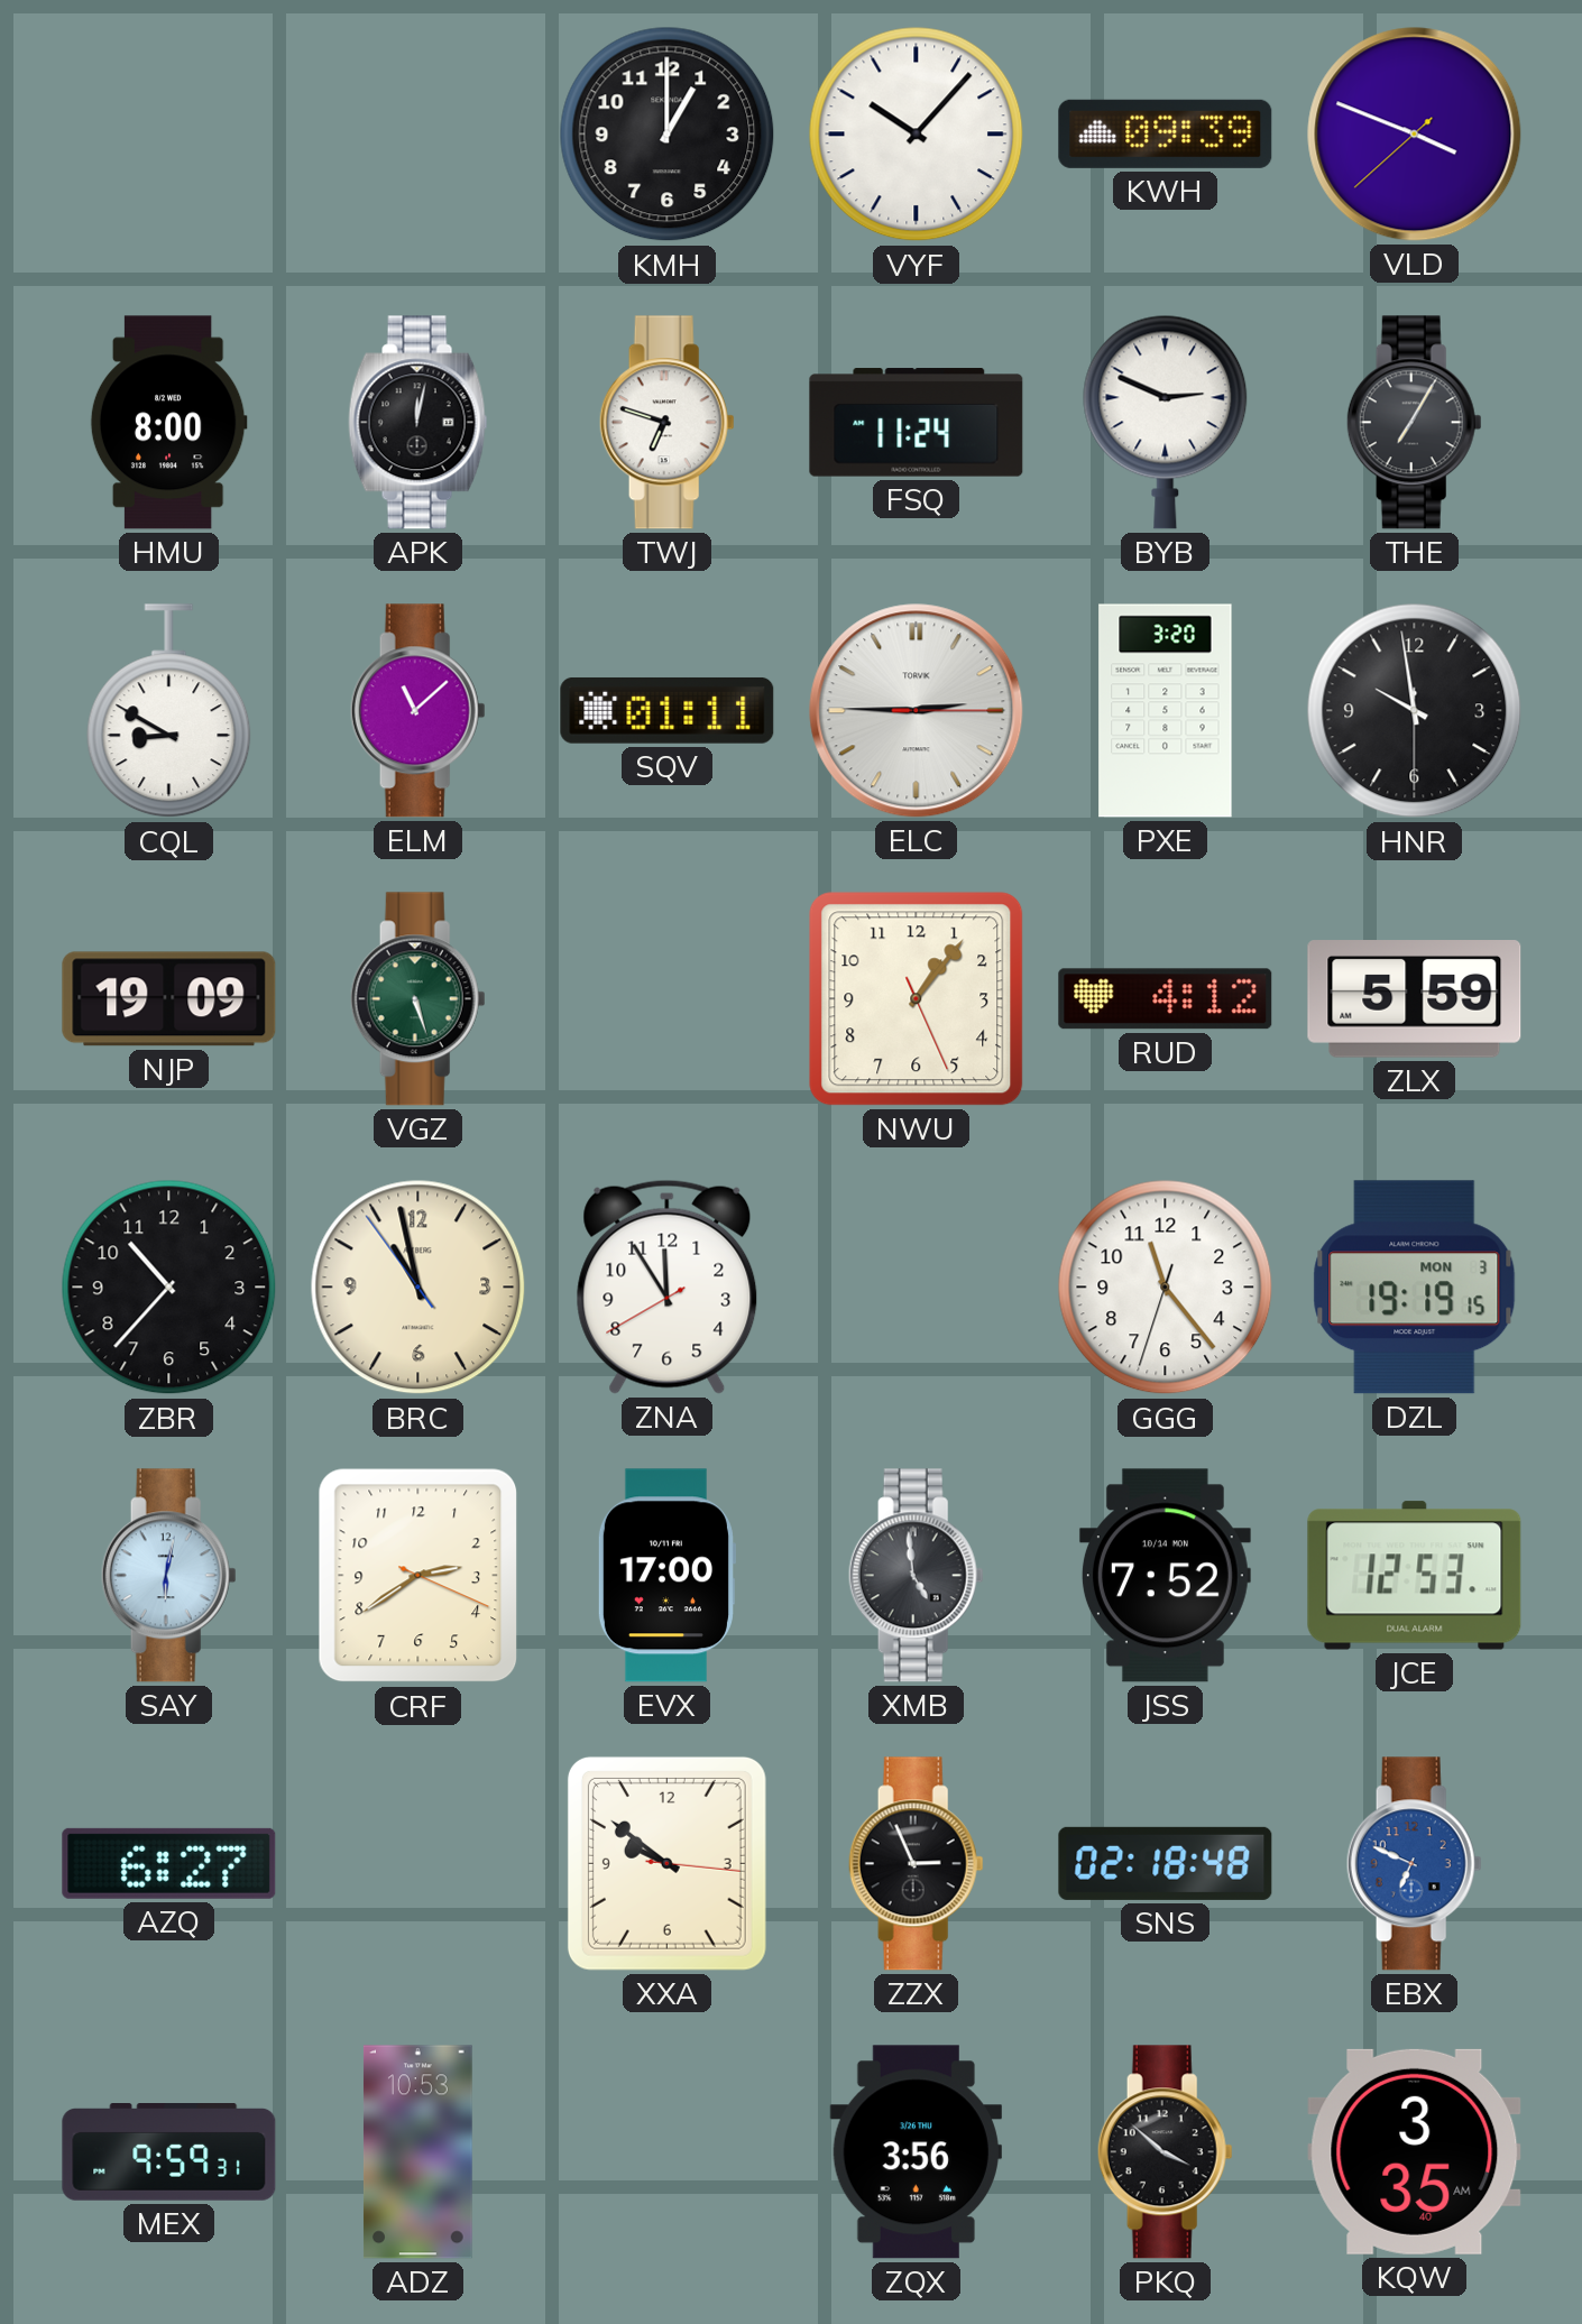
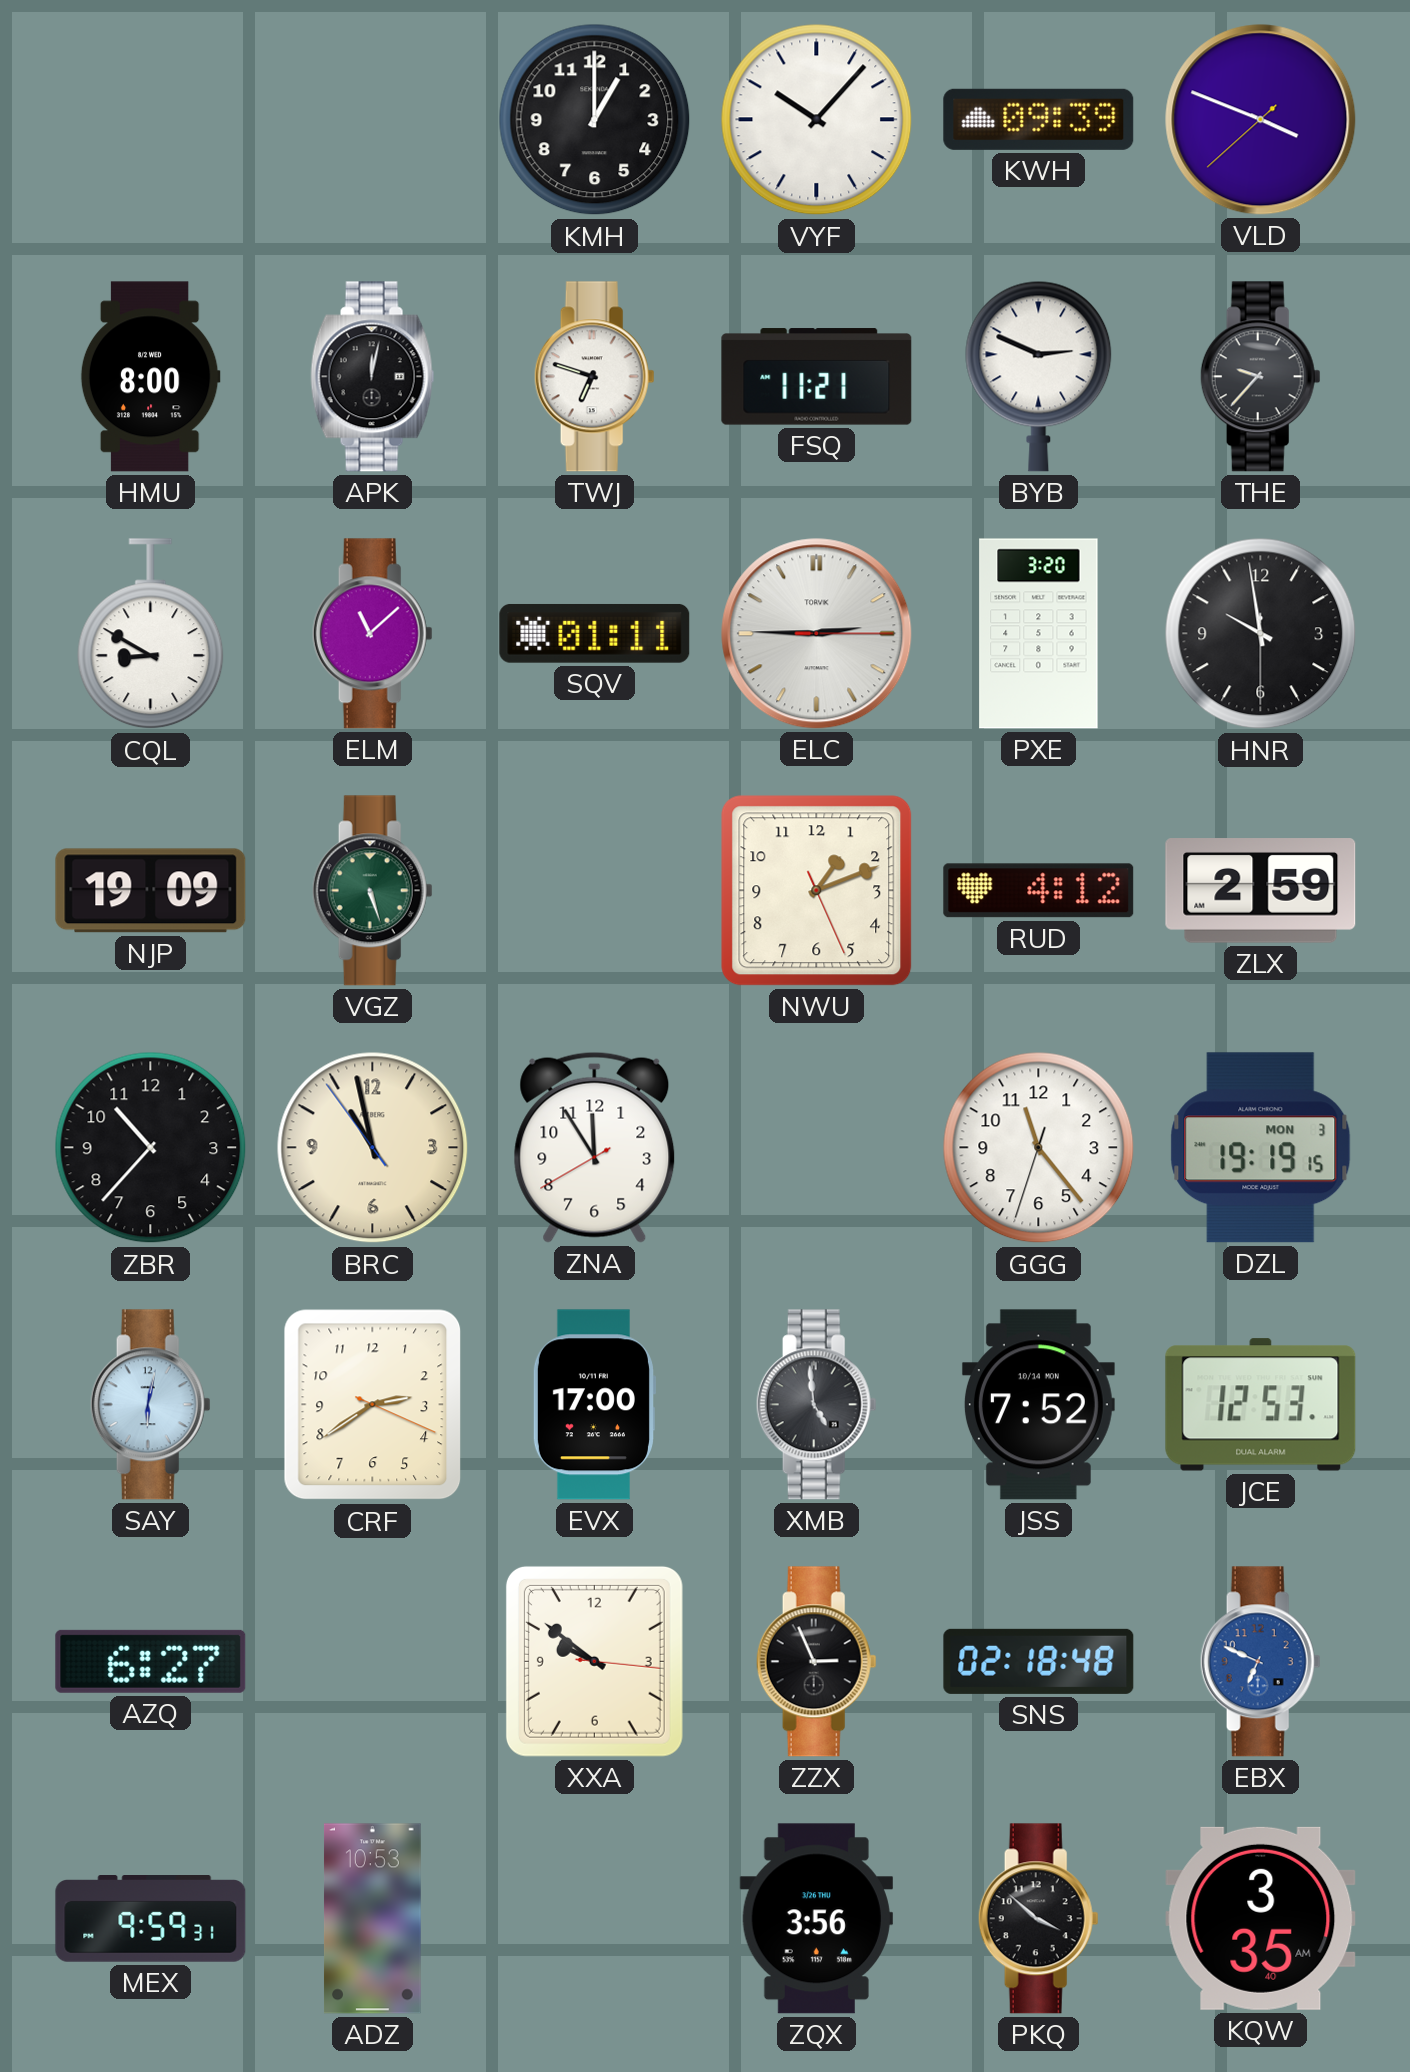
FSQ: 11:24 -> 11:21 (817, 377)
THE: 7:05 -> 9:37 (1260, 377)
NWU: 1:06 -> 1:11 (817, 891)
ZLX: 5:59 -> 2:59 (1261, 891)
